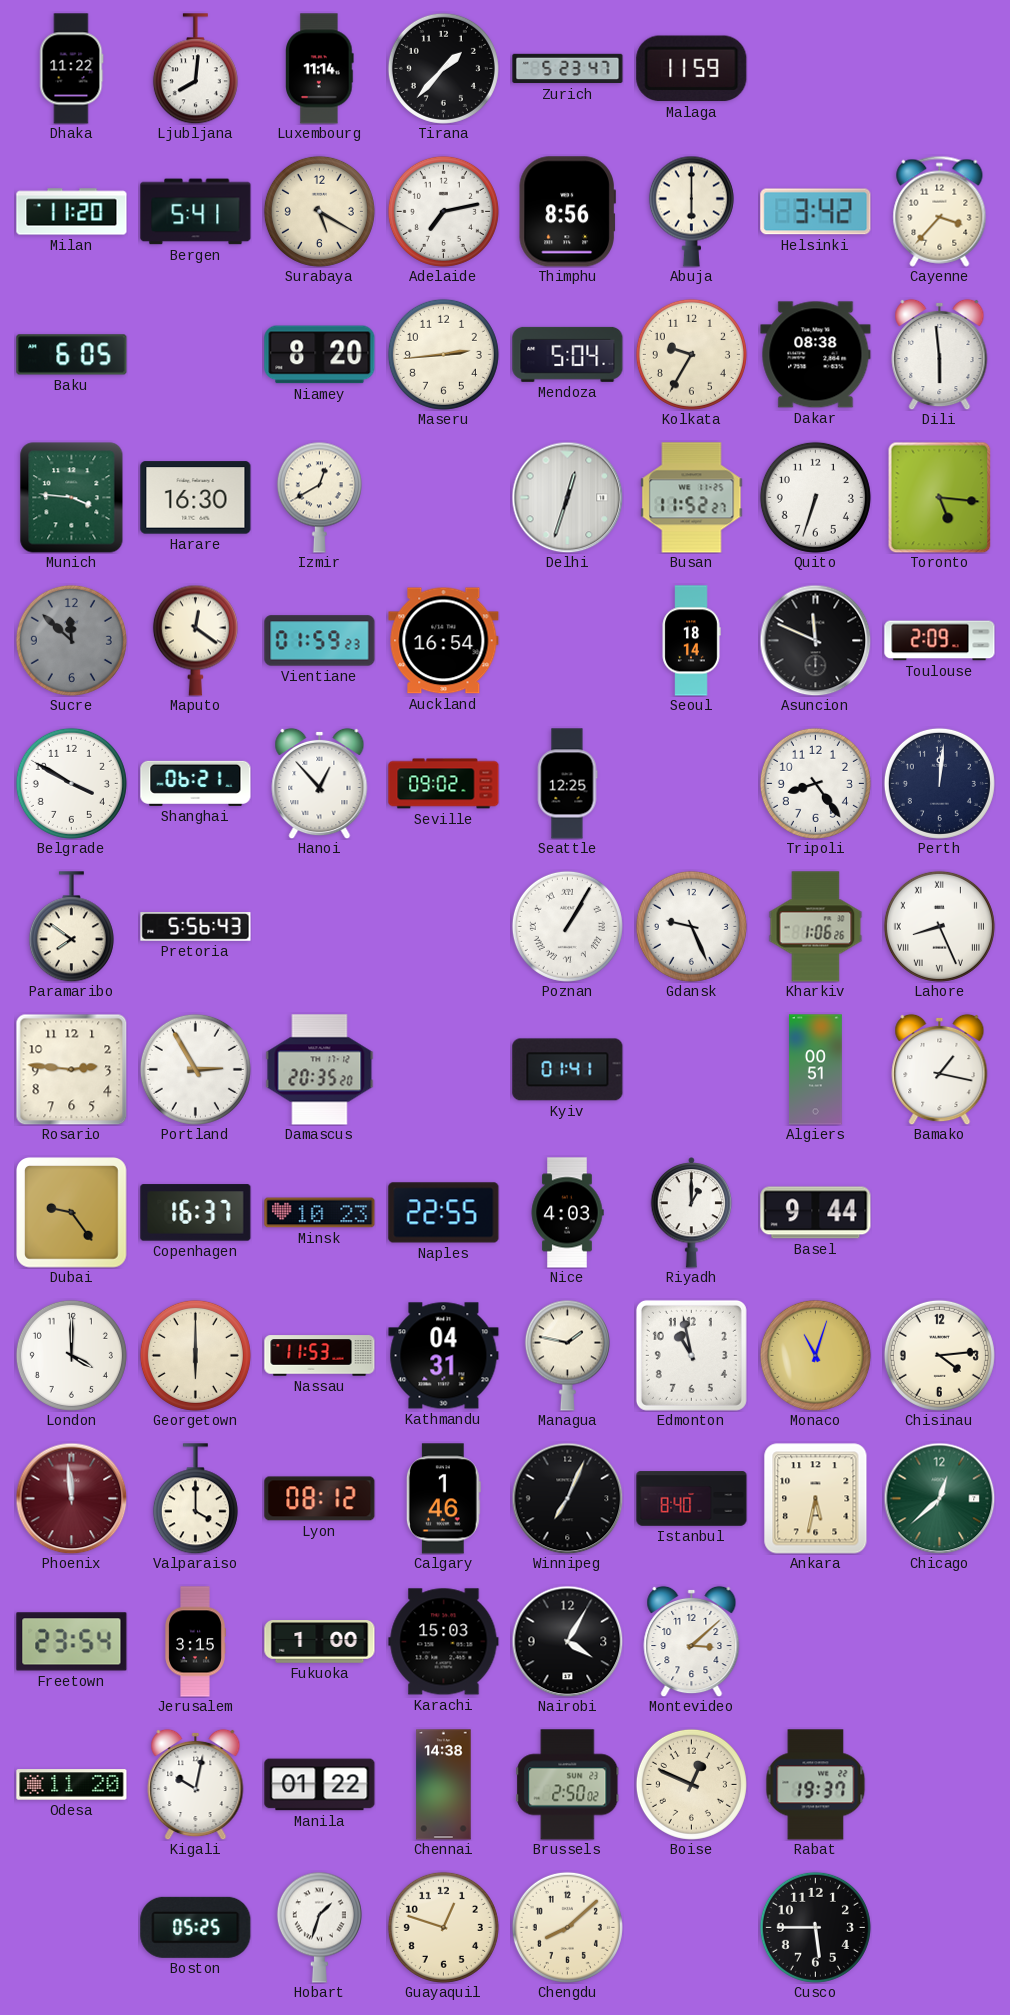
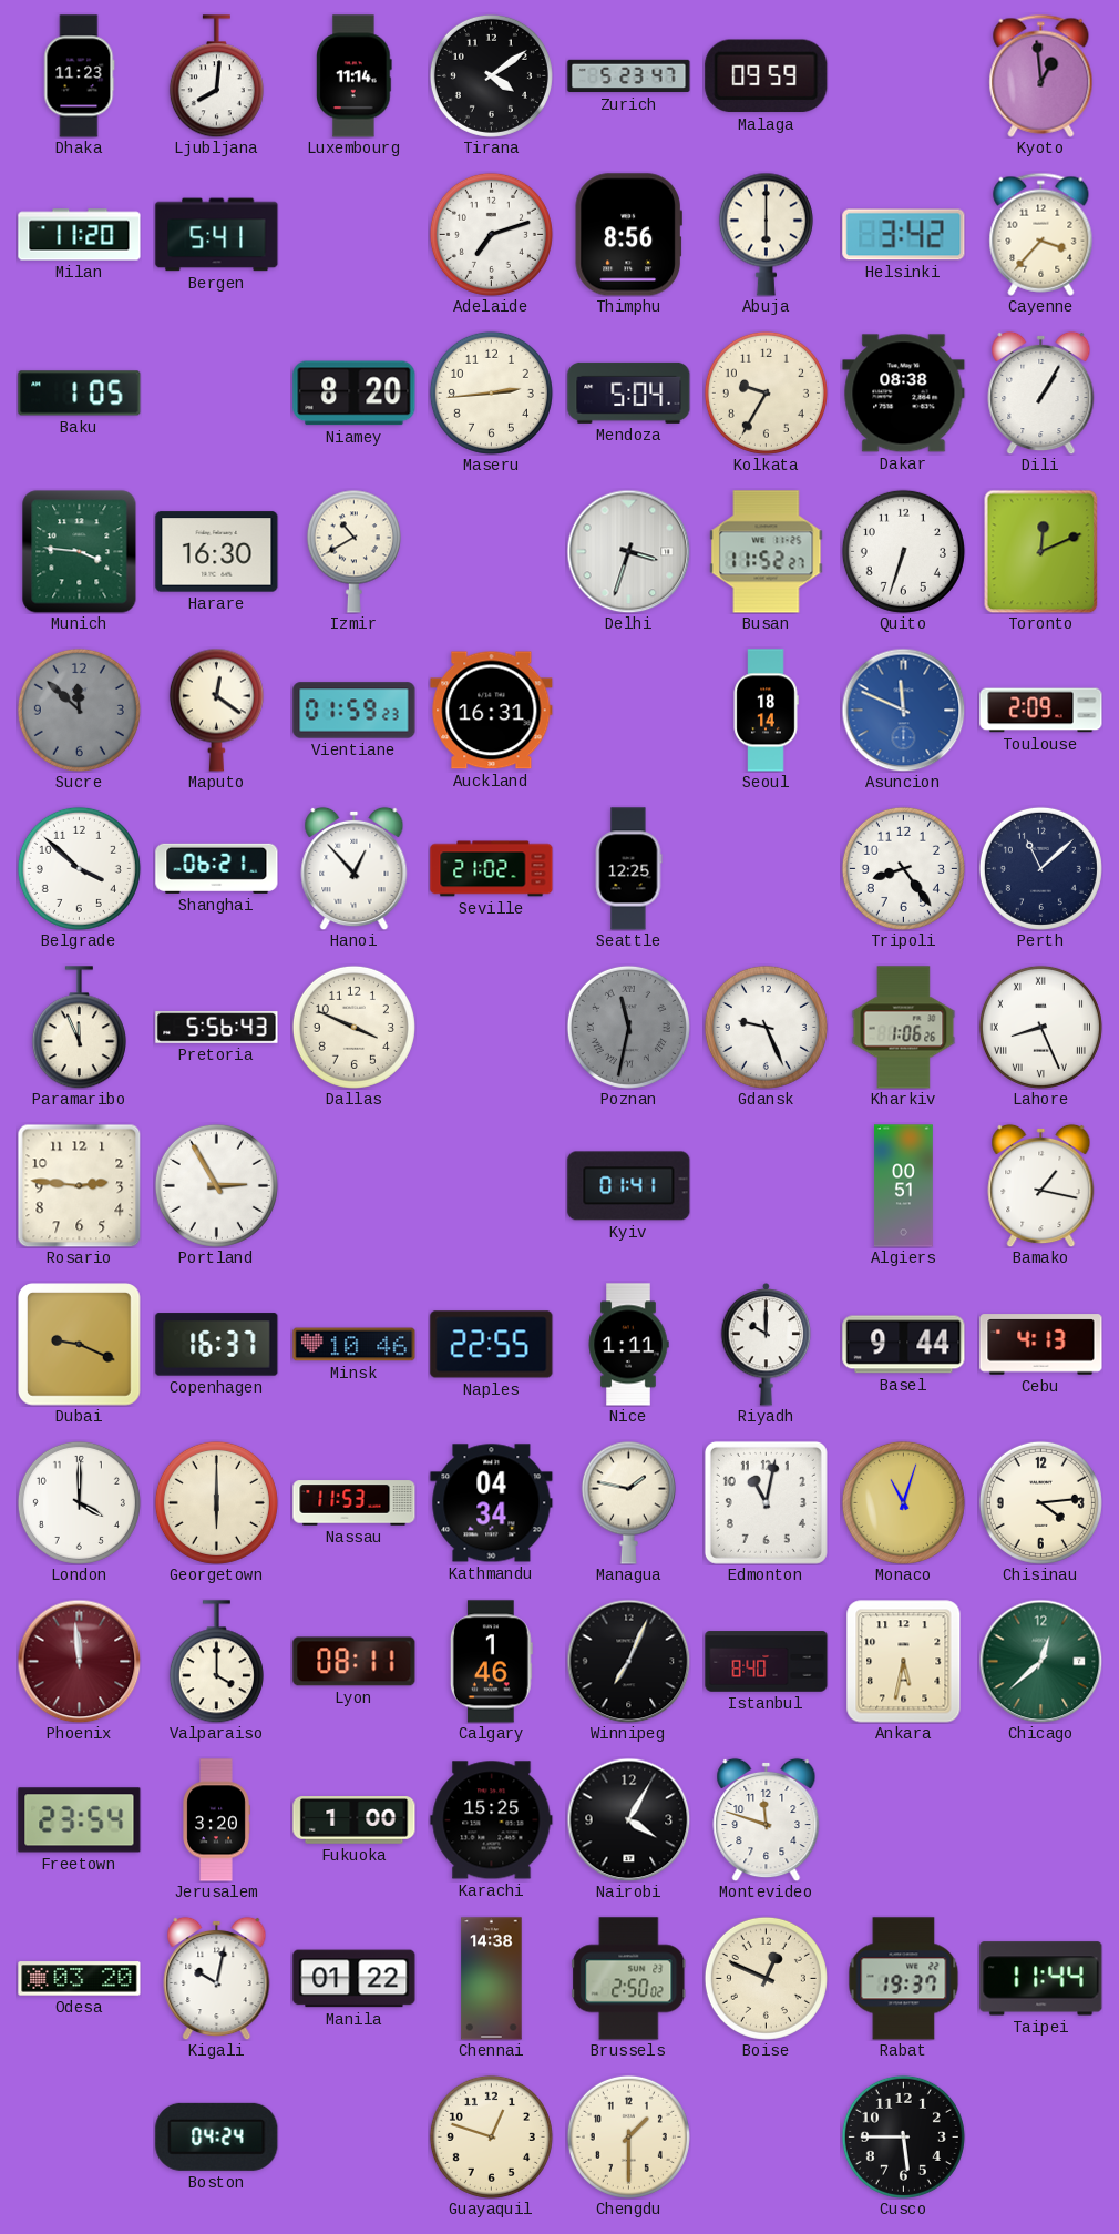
Dhaka: 11:22 -> 11:23 (80, 76)
Tirana: 1:37 -> 4:09 (491, 75)
Malaga: 11:59 -> 09:59 (767, 76)
Kyoto: none -> 12:59 (1041, 75)
Surabaya: 5:20 -> none (319, 211)
Adelaide: 7:13 -> 7:12 (491, 234)
Baku: 6:05 -> 1:05 (80, 394)
Dili: 5:59 -> 1:05 (1041, 392)
Izmir: 12:40 -> 10:40 (353, 551)
Delhi: 12:33 -> 3:33 (628, 551)
Toronto: 5:16 -> 12:11 (1041, 551)
Auckland: 16:54 -> 16:31 (492, 711)
Asuncion dial: black -> blue (903, 710)
Belgrade: 3:50 -> 3:52 (79, 868)
Seville: 09:02 -> 21:02 (492, 869)
Perth: 12:01 -> 11:08 (1040, 868)
Paramaribo: 7:51 -> 11:56 (79, 1028)
Dallas: none -> 3:49 (353, 1027)
Poznan: 1:05 -> 11:32 (628, 1027)
Poznan dial: white -> grey (628, 1027)
Damascus: 20:35 -> none (320, 1070)
Dubai: 9:24 -> 9:19 (80, 1345)
Minsk: 10:23 -> 10:46 (355, 1345)
Nice: 4:03 -> 1:11 (628, 1345)
Riyadh: 1:00 -> 10:00 (767, 1345)
Cebu: none -> 4:13 (1041, 1345)
Kathmandu: 04:31 -> 04:34 (492, 1503)
Edmonton: 10:58 -> 11:02 (766, 1502)
Lyon: 08:12 -> 08:11 (355, 1662)
Jerusalem: 3:15 -> 3:20 (216, 1820)
Karachi: 15:03 -> 15:25 (492, 1820)
Montevideo: 3:08 -> 11:48 (767, 1819)
Odesa: 11:20 -> 03:20 (80, 1979)
Taipei: none -> 11:44 (1041, 1979)
Boston: 05:25 -> 04:24 (217, 2136)
Hobart: 1:33 -> none (319, 1927)
Chengdu: 8:08 -> 1:30 (628, 2136)
